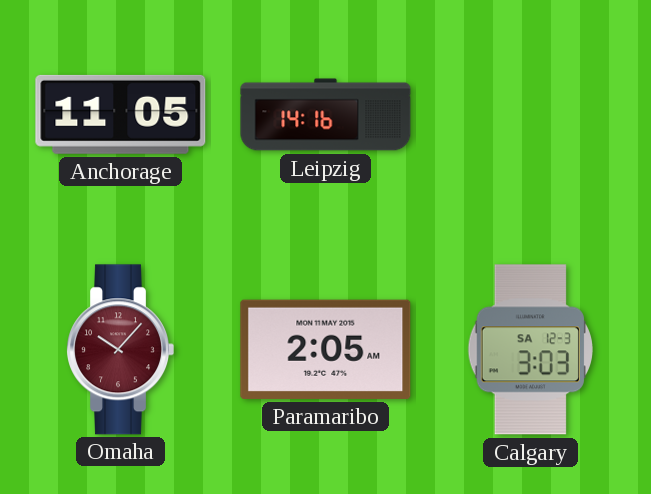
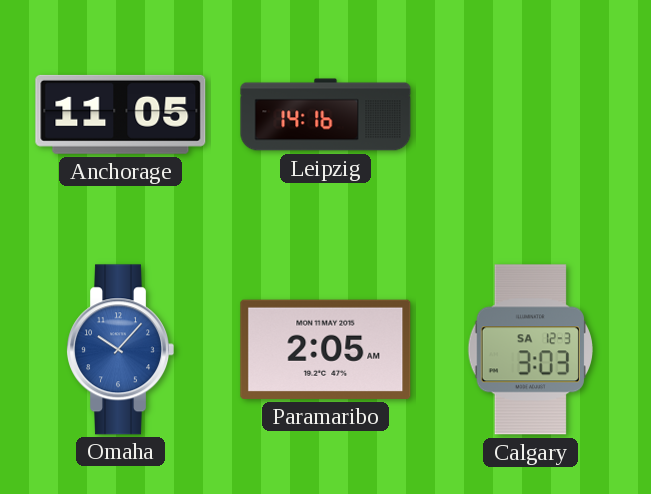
Omaha dial: burgundy -> blue (120, 350)
